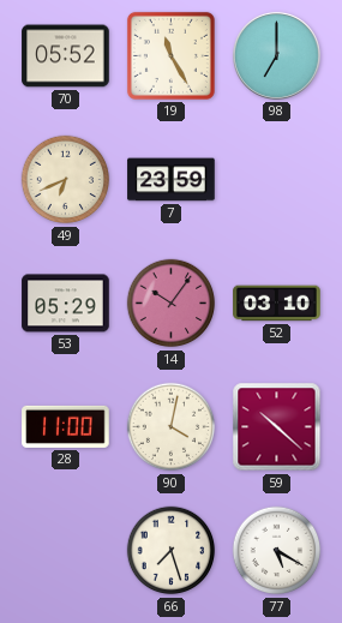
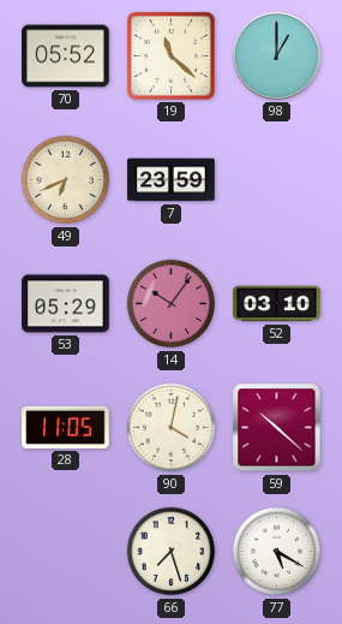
19: 11:25 -> 11:22 (170, 55)
98: 7:00 -> 1:00 (276, 55)
28: 11:00 -> 11:05 (66, 427)
